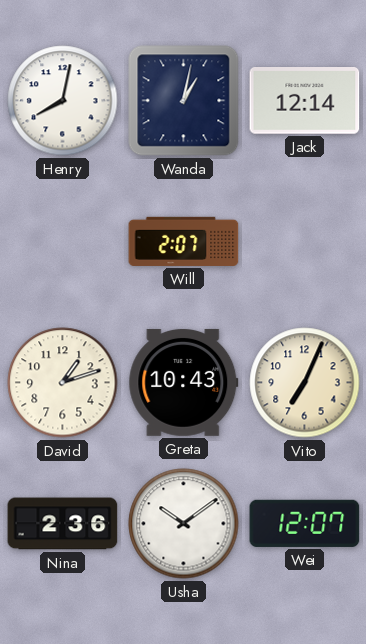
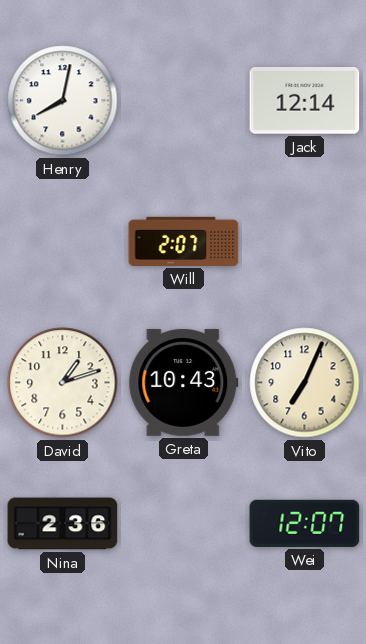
Wanda: 1:02 -> none (184, 101)
Usha: 10:09 -> none (184, 524)
